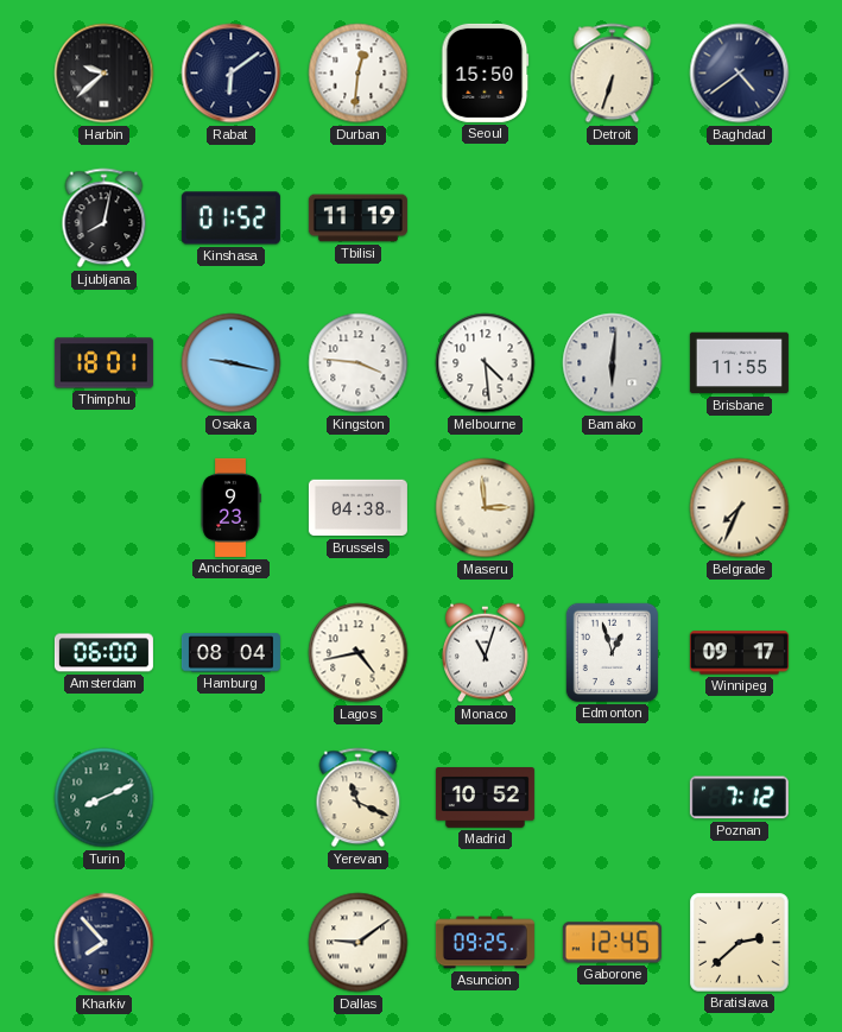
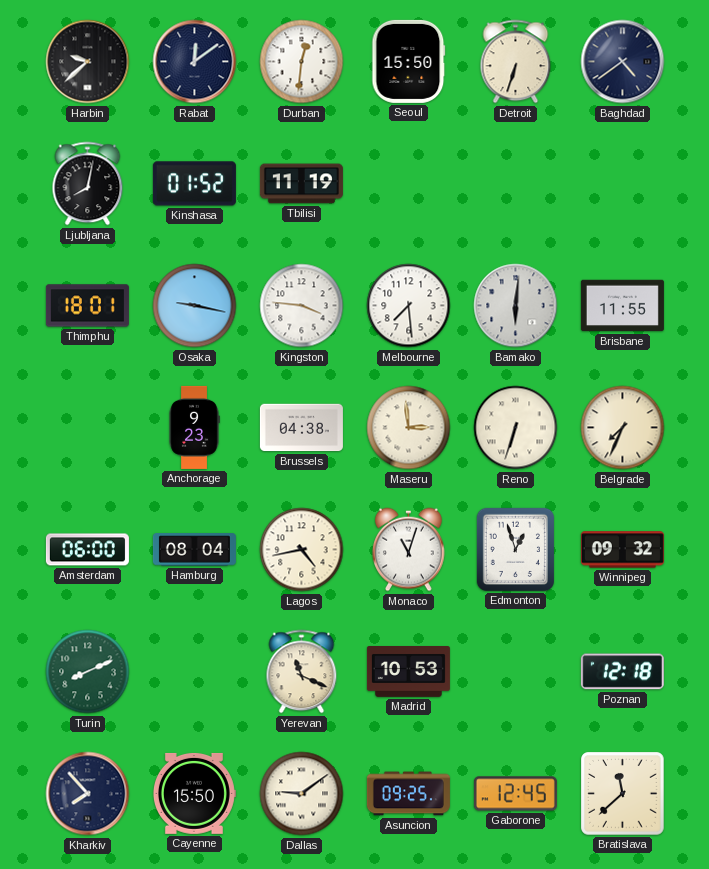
Rabat: 6:09 -> 12:09 (195, 62)
Melbourne: 4:29 -> 7:29 (409, 306)
Reno: none -> 6:33 (516, 428)
Winnipeg: 09:17 -> 09:32 (622, 550)
Madrid: 10:52 -> 10:53 (408, 672)
Poznan: 7:12 -> 12:18 (622, 672)
Cayenne: none -> 15:50 (194, 793)
Bratislava: 2:38 -> 11:38 (623, 794)
